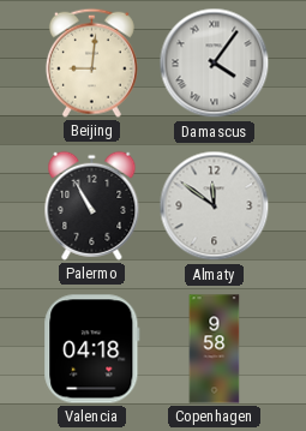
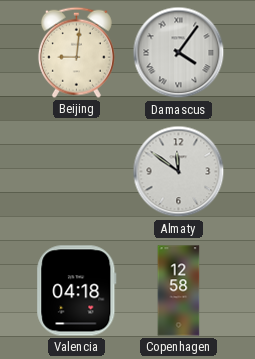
Palermo: 10:55 -> none (92, 205)
Copenhagen: 9:58 -> 12:58 (179, 291)
